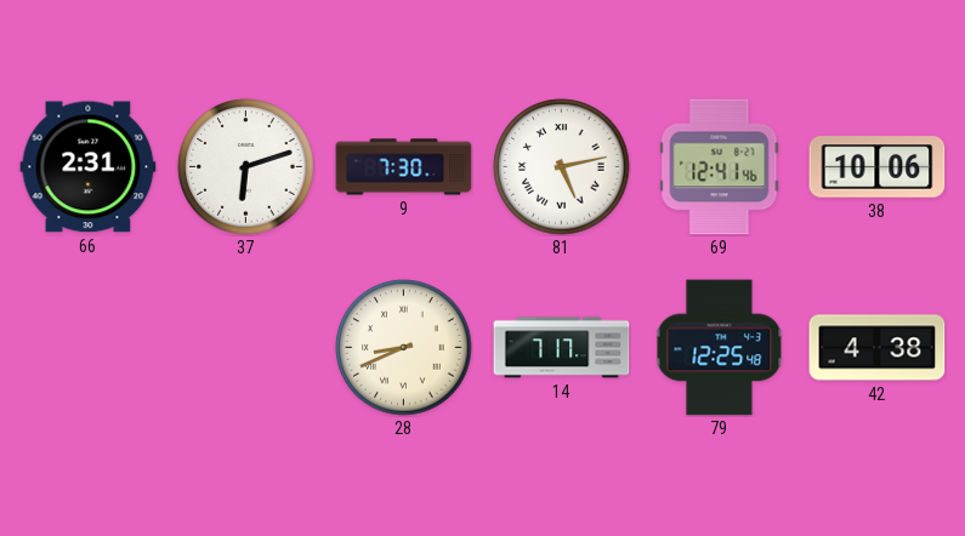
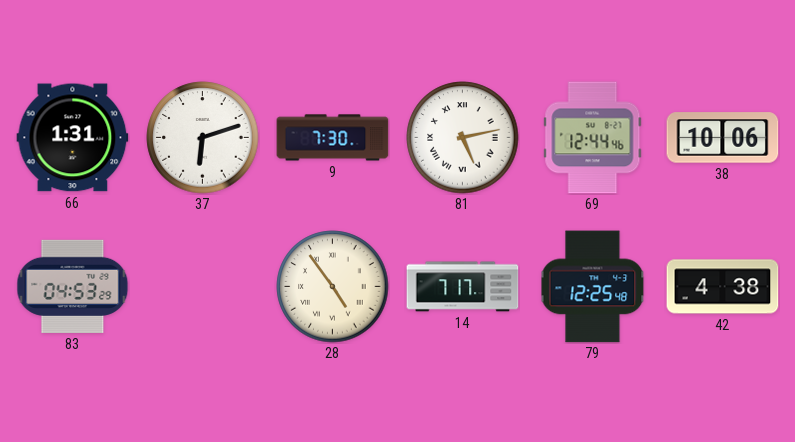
66: 2:31 -> 1:31 (73, 138)
69: 12:41 -> 12:44 (593, 138)
83: none -> 04:53 (73, 286)
28: 8:41 -> 4:54 (333, 287)
